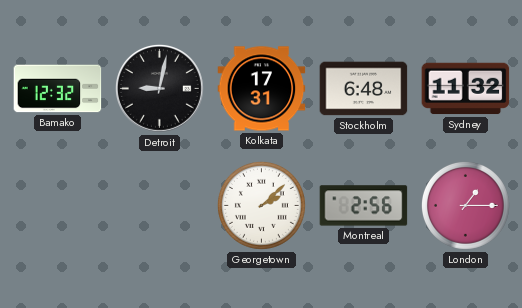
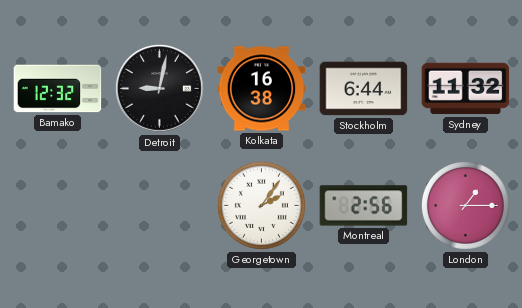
Kolkata: 17:31 -> 16:38 (262, 89)
Stockholm: 6:48 -> 6:44 (364, 89)
Georgetown: 2:08 -> 2:06 (261, 205)
